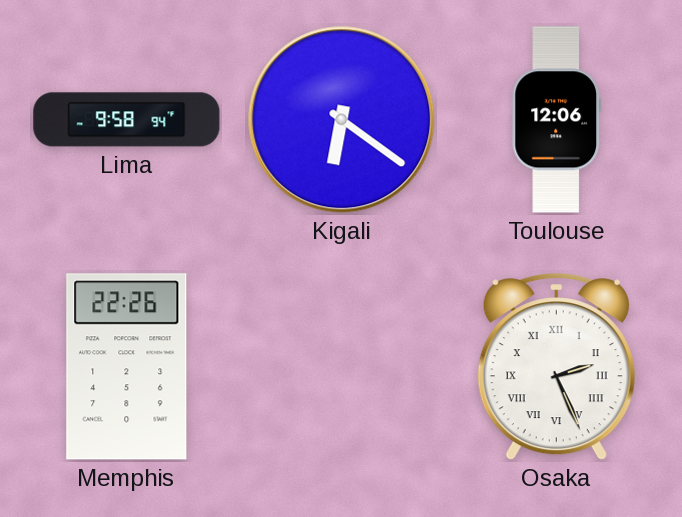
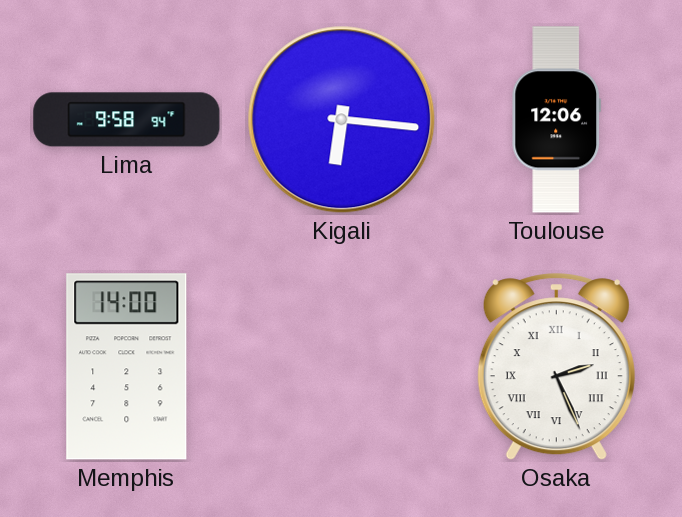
Kigali: 6:21 -> 6:16 (342, 120)
Memphis: 22:26 -> 14:00 (127, 367)
